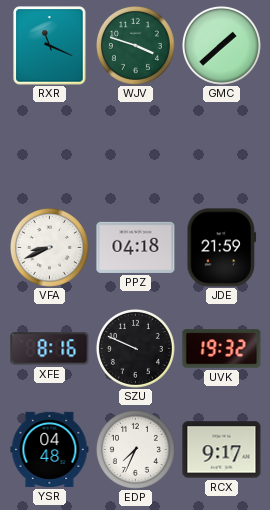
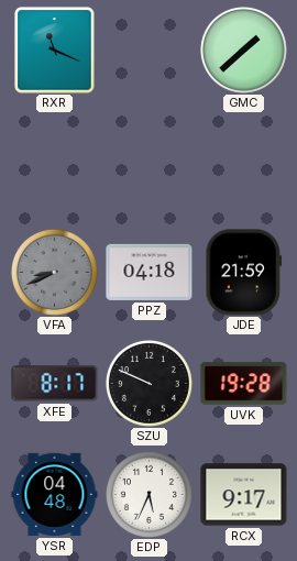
WJV: 3:48 -> none (135, 45)
VFA dial: white -> grey (54, 272)
XFE: 8:16 -> 8:17 (55, 384)
UVK: 19:32 -> 19:28 (244, 384)
EDP: 7:34 -> 5:34 (148, 494)
